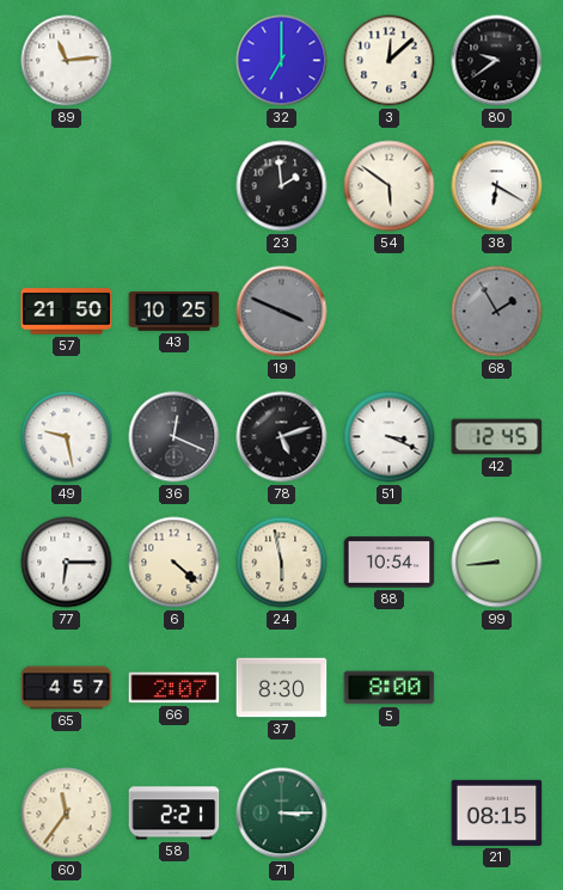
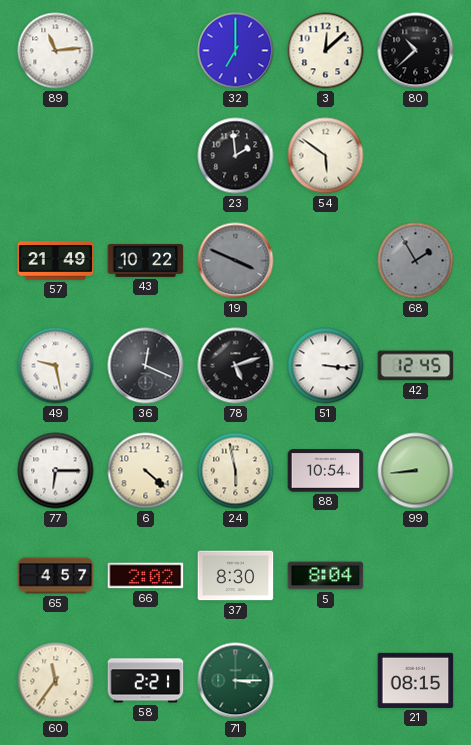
80: 9:39 -> 10:38 (416, 51)
38: 6:20 -> none (497, 186)
57: 21:50 -> 21:49 (56, 261)
43: 10:25 -> 10:22 (146, 260)
51: 3:19 -> 3:16 (326, 366)
66: 2:07 -> 2:02 (146, 576)
5: 8:00 -> 8:04 (326, 576)
